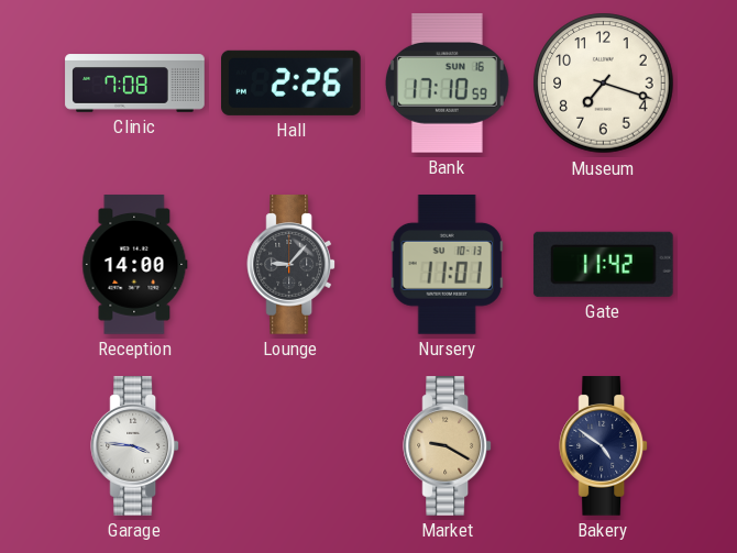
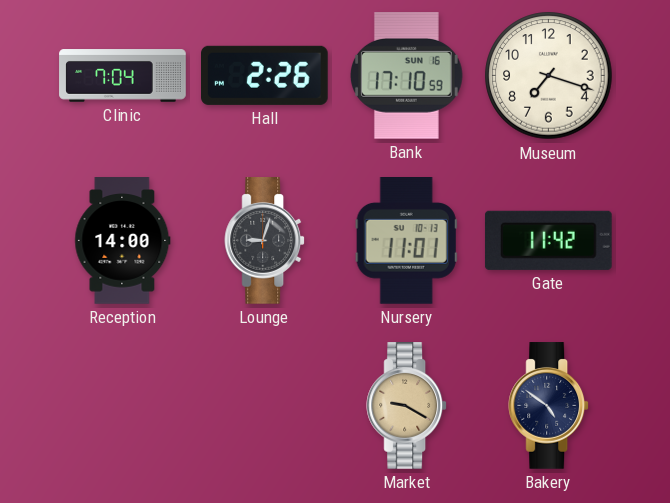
Clinic: 7:08 -> 7:04 (123, 76)
Lounge: 9:07 -> 9:03 (265, 241)
Garage: 3:46 -> none (135, 446)
